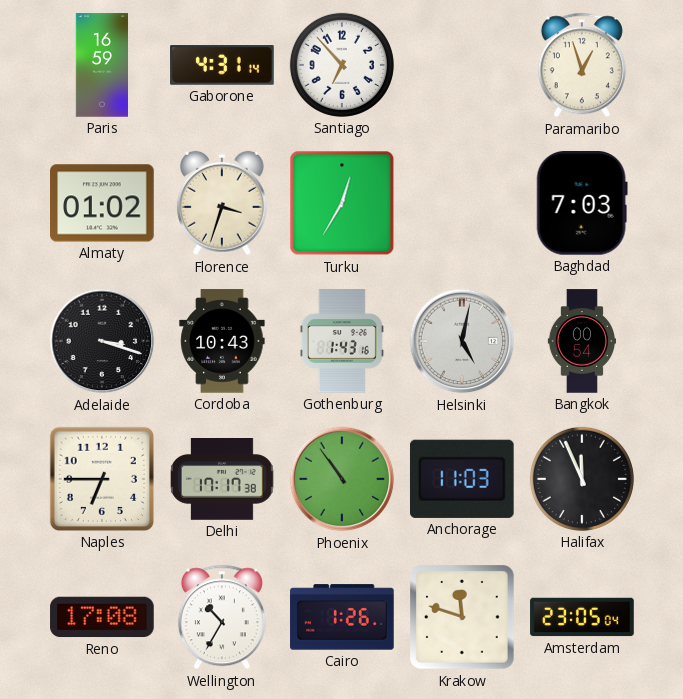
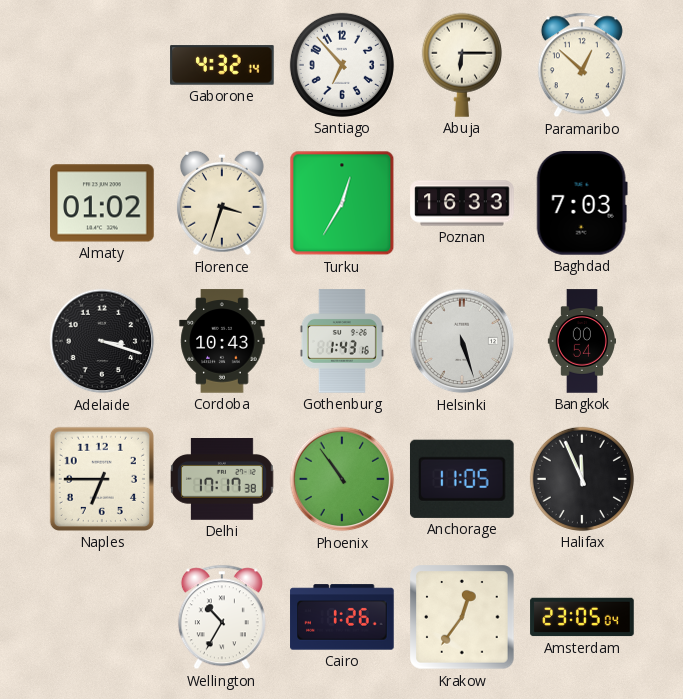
Paris: 16:59 -> none (101, 65)
Gaborone: 4:31 -> 4:32 (222, 65)
Abuja: none -> 6:15 (462, 65)
Paramaribo: 12:57 -> 12:52 (582, 65)
Poznan: none -> 16:33 (462, 203)
Helsinki: 5:02 -> 5:27 (462, 341)
Anchorage: 11:03 -> 11:05 (462, 479)
Reno: 17:08 -> none (102, 617)
Krakow: 11:48 -> 12:36 (462, 617)
